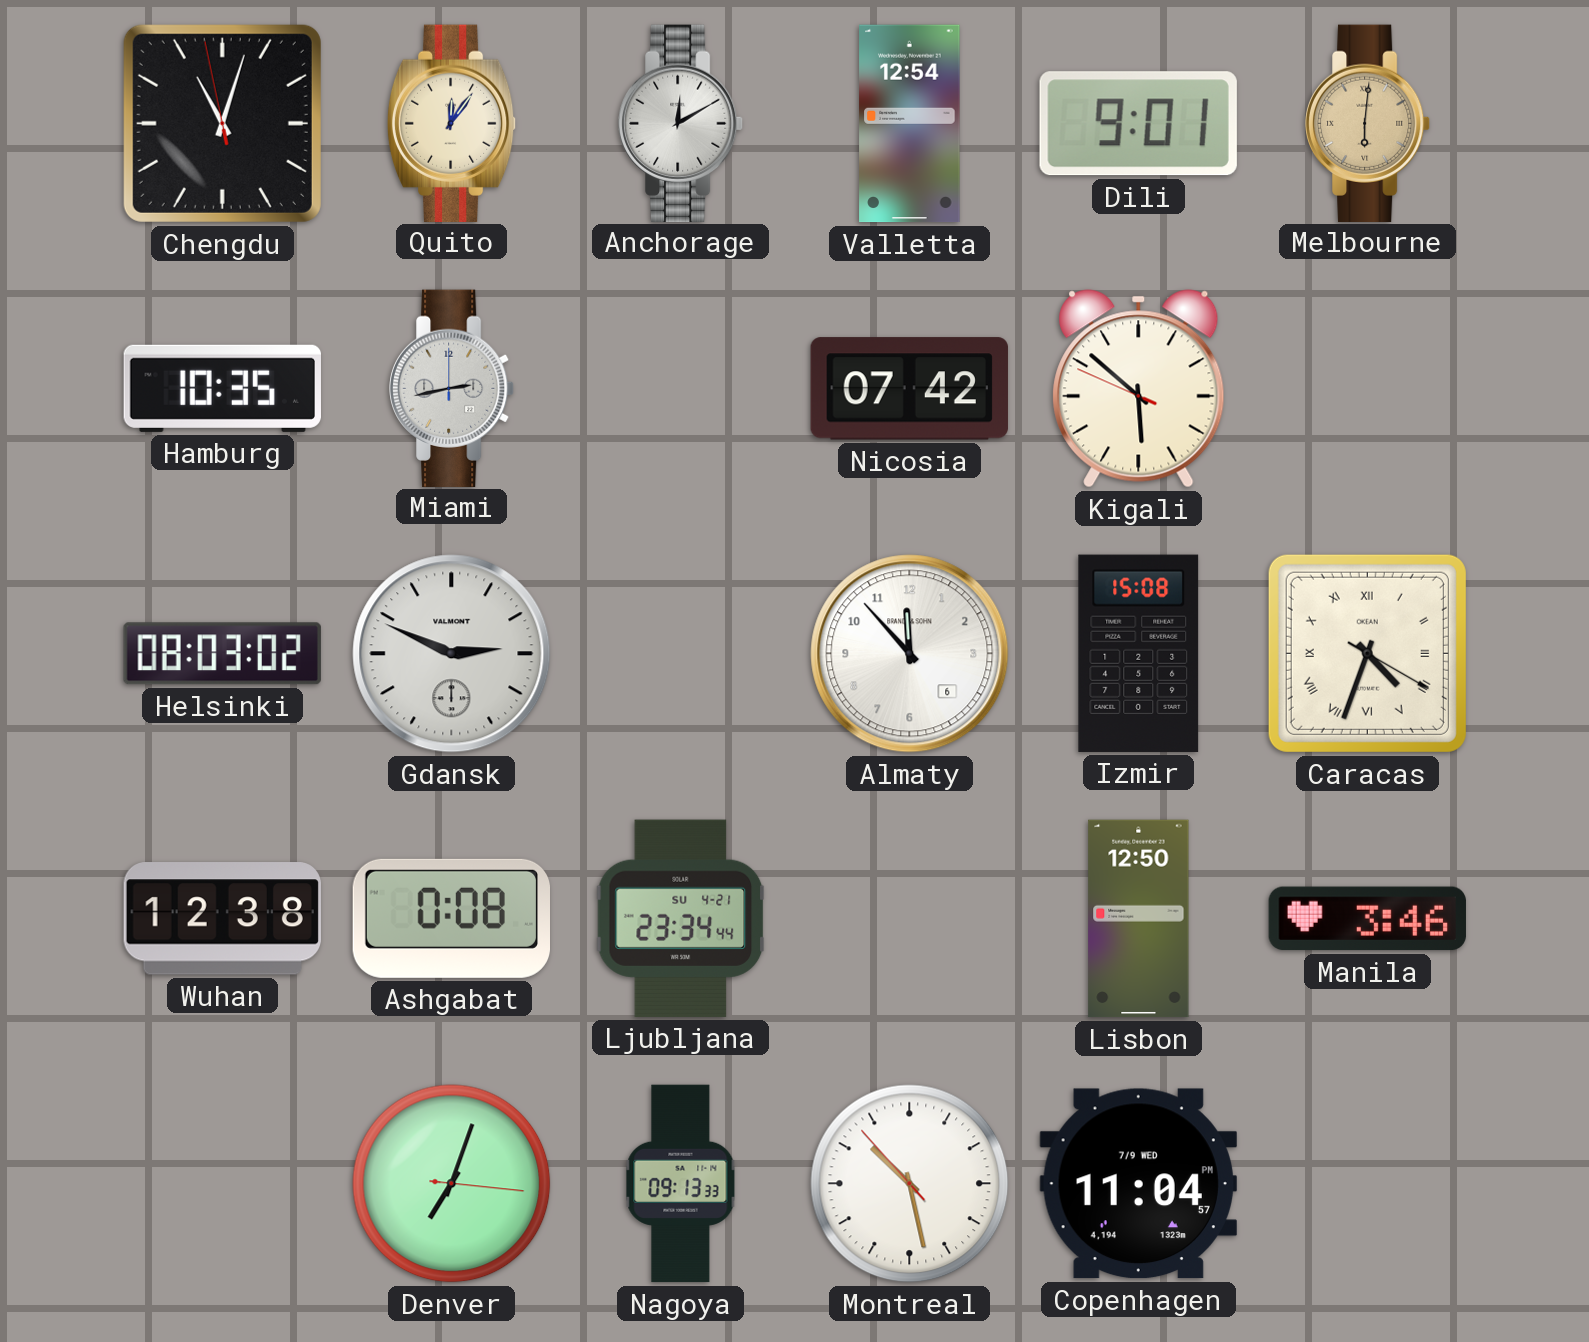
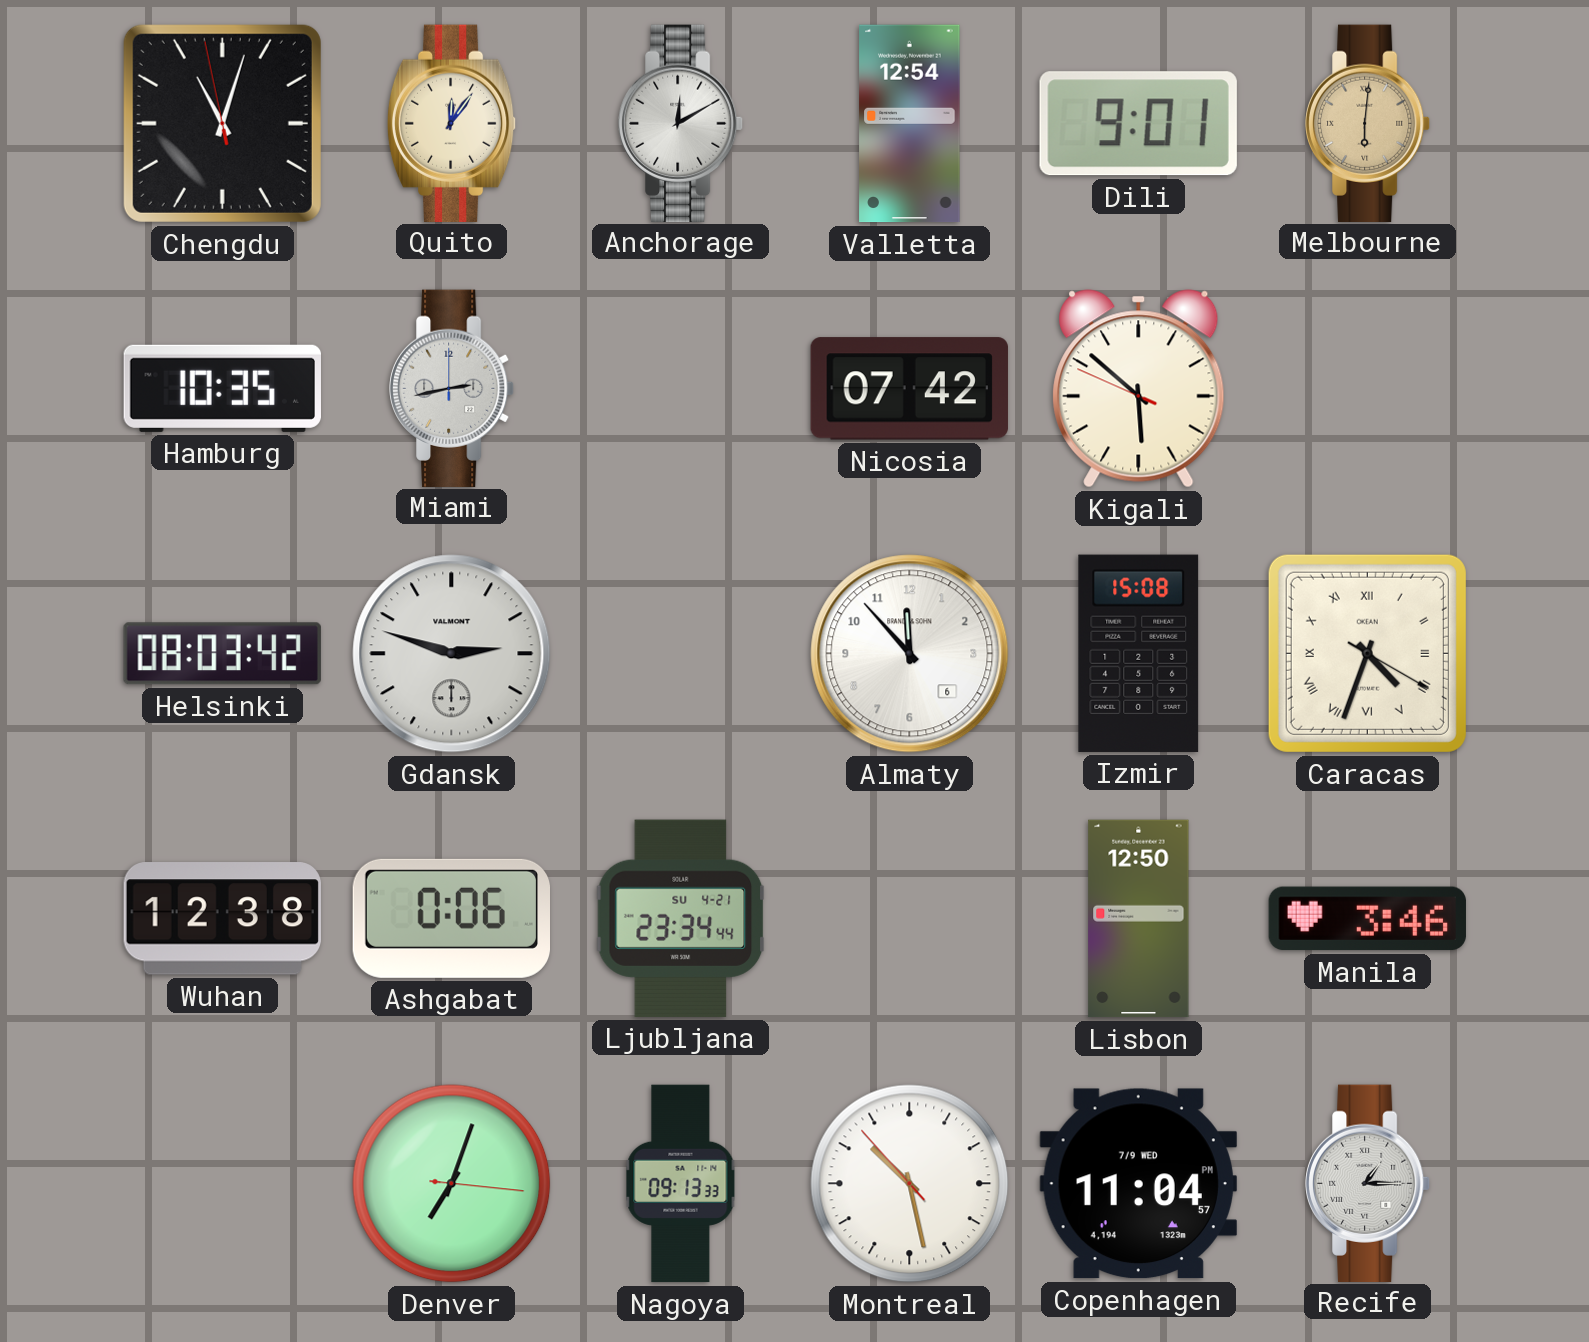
Helsinki: 08:03:02 -> 08:03:42 (222, 654)
Gdansk: 2:49 -> 2:48 (452, 654)
Ashgabat: 0:08 -> 0:06 (451, 918)
Recife: none -> 1:15 (1369, 1183)
